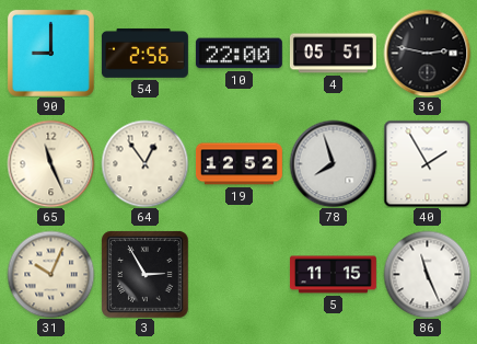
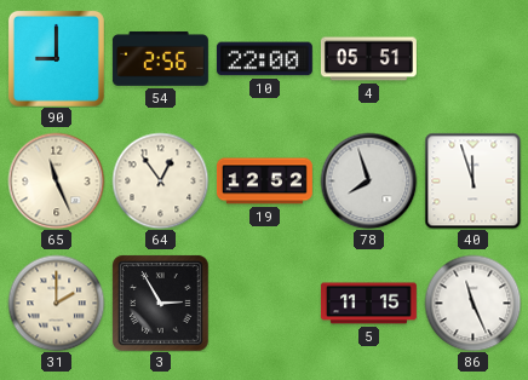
36: 2:47 -> none (427, 53)
40: 1:55 -> 11:57 (472, 180)
31: 10:04 -> 2:00 (56, 303)
